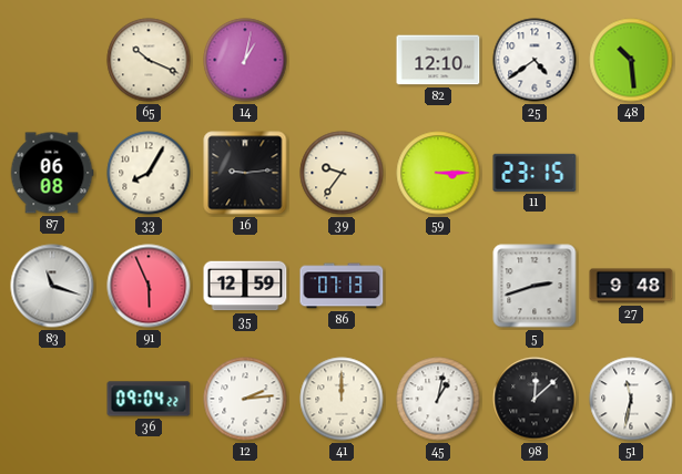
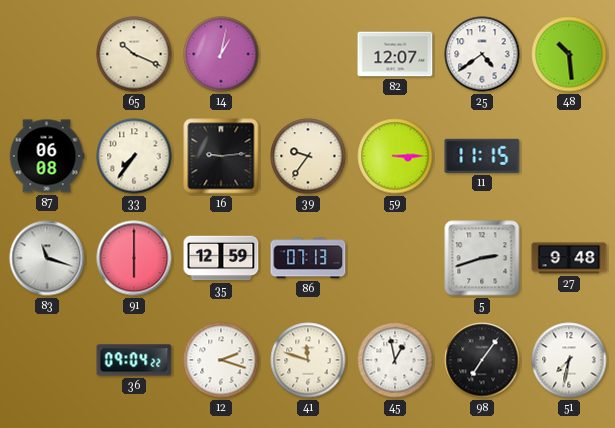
82: 12:10 -> 12:07 (395, 54)
33: 8:05 -> 7:36 (134, 156)
11: 23:15 -> 11:15 (482, 156)
91: 5:56 -> 6:00 (134, 258)
12: 2:14 -> 2:18 (221, 360)
41: 12:00 -> 11:48 (308, 360)
45: 1:02 -> 12:58 (395, 360)
98: 12:08 -> 7:06 (482, 360)
51: 11:32 -> 7:32 (569, 360)
